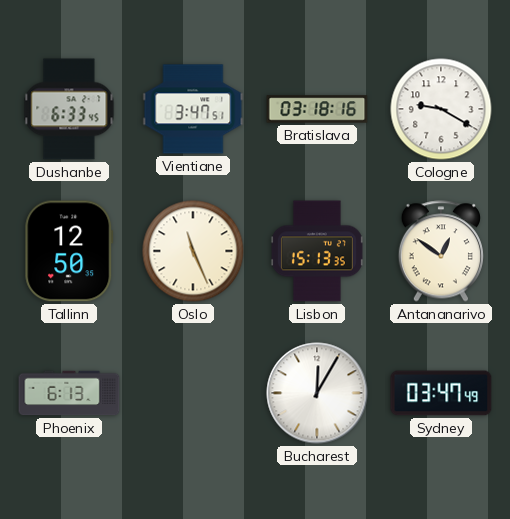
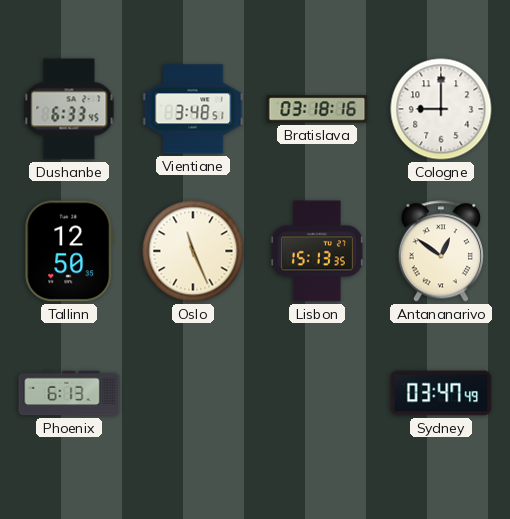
Vientiane: 3:47 -> 3:48 (193, 109)
Cologne: 9:20 -> 9:00 (441, 109)
Bucharest: 12:05 -> none (317, 393)
